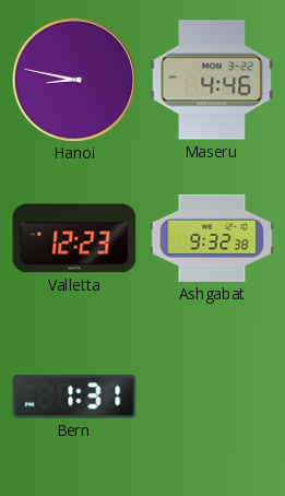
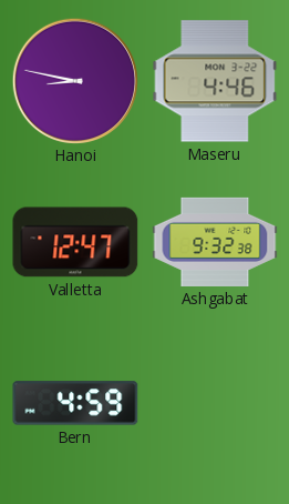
Valletta: 12:23 -> 12:47 (75, 242)
Bern: 1:31 -> 4:59 (75, 403)
